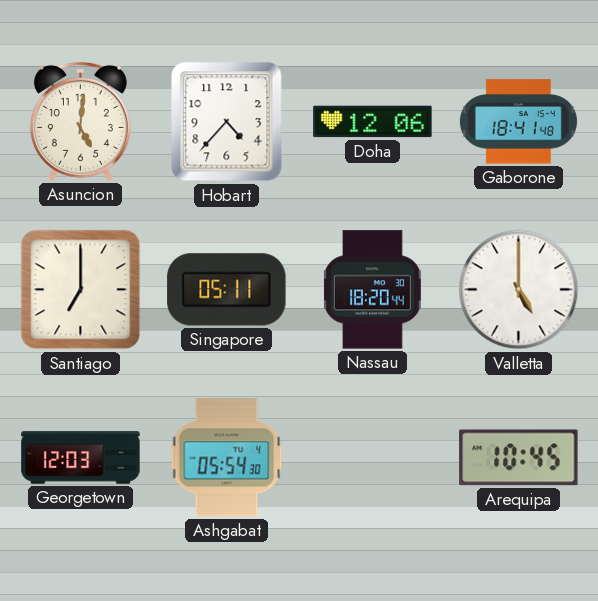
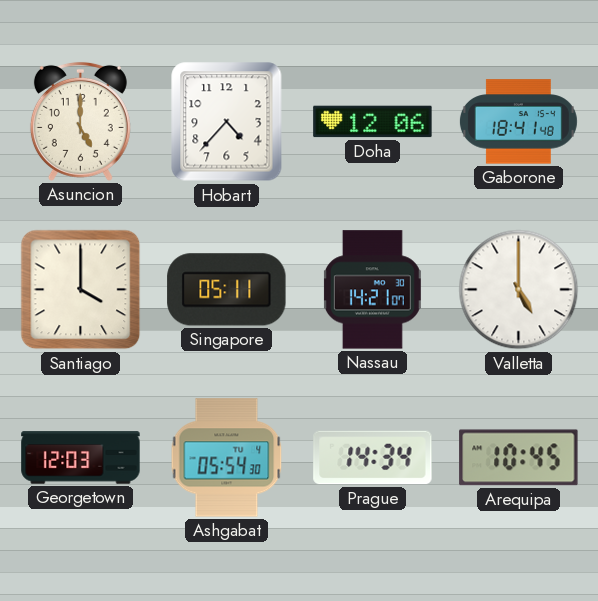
Asuncion: 5:01 -> 5:00 (80, 121)
Santiago: 7:00 -> 4:00 (81, 290)
Nassau: 18:20 -> 14:21 (372, 290)
Prague: none -> 14:34 (373, 458)
